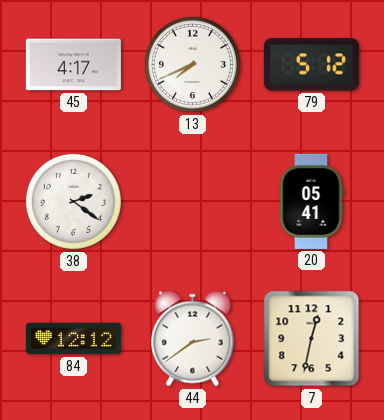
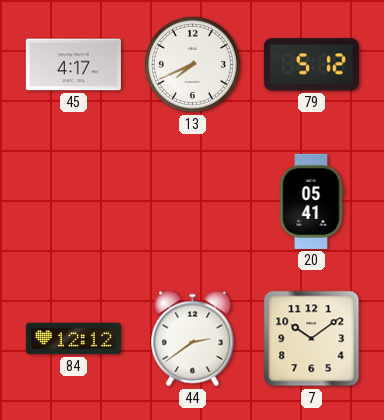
38: 2:21 -> none (73, 201)
7: 12:32 -> 10:09 (312, 339)
